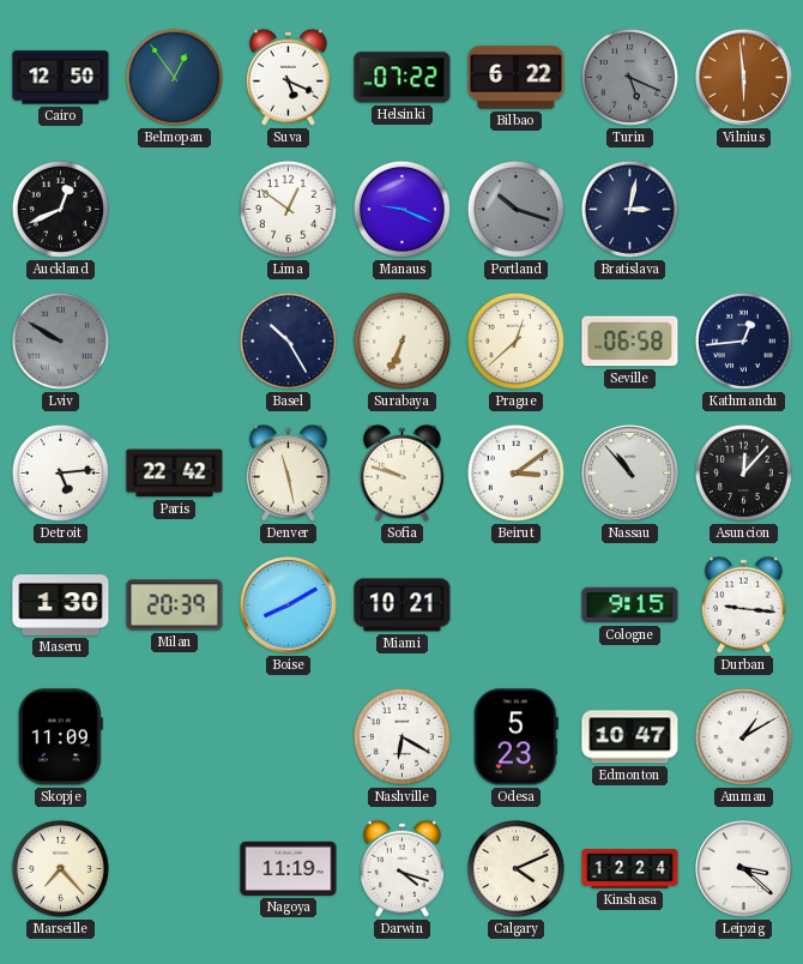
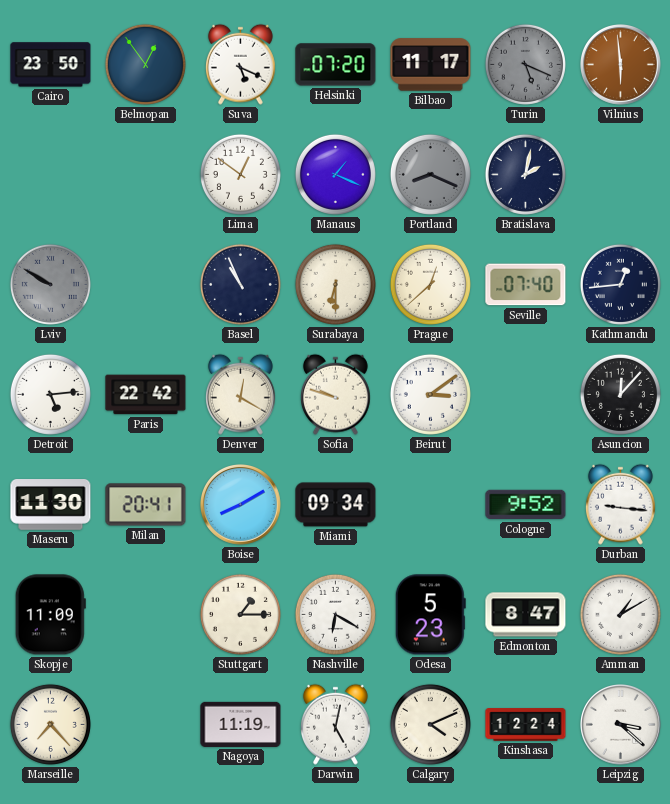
Cairo: 12:50 -> 23:50 (51, 65)
Helsinki: 07:22 -> 07:20 (336, 65)
Bilbao: 6:22 -> 11:17 (431, 65)
Auckland: 12:41 -> none (60, 209)
Manaus: 9:19 -> 1:19 (335, 174)
Portland: 10:18 -> 8:19 (430, 174)
Bratislava: 3:02 -> 2:02 (525, 174)
Basel: 10:25 -> 10:56 (240, 284)
Surabaya: 6:34 -> 6:30 (335, 284)
Seville: 06:58 -> 07:40 (526, 285)
Denver: 11:28 -> 12:20 (240, 394)
Nassau: 10:53 -> none (630, 474)
Maseru: 1:30 -> 11:30 (51, 505)
Milan: 20:39 -> 20:41 (146, 505)
Miami: 10:21 -> 09:34 (336, 505)
Cologne: 9:15 -> 9:52 (526, 505)
Stuttgart: none -> 1:15 (240, 614)
Edmonton: 10:47 -> 8:47 (526, 615)
Darwin: 4:18 -> 5:02 (335, 724)
